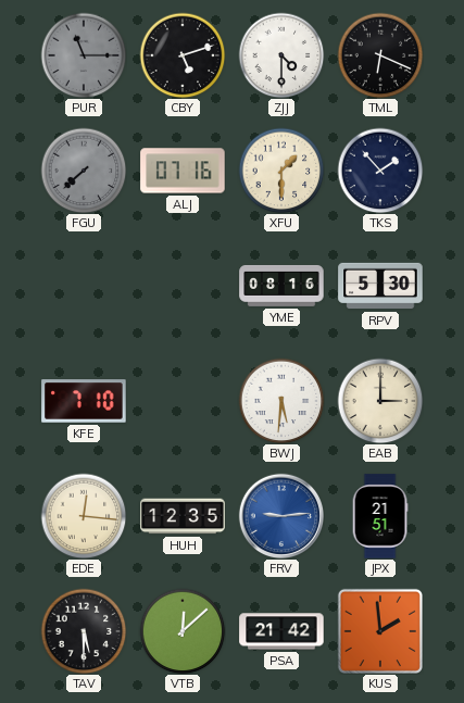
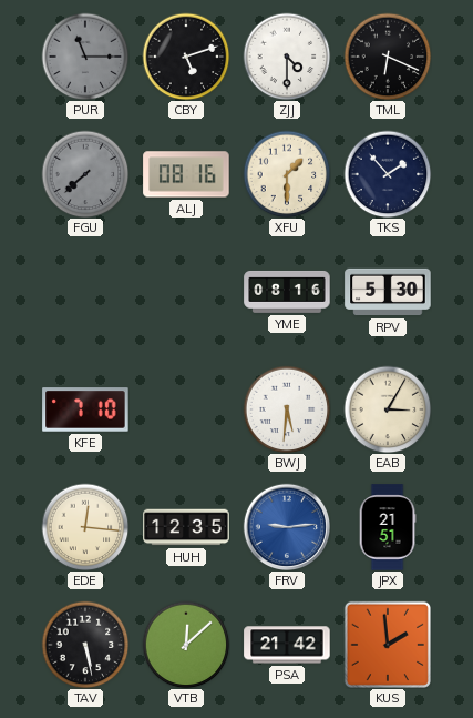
ALJ: 07:16 -> 08:16 (186, 174)
EAB: 3:00 -> 3:05 (388, 409)
TAV: 5:30 -> 5:28 (85, 645)
